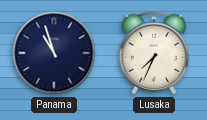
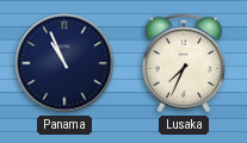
Panama: 10:57 -> 10:56 (64, 63)
